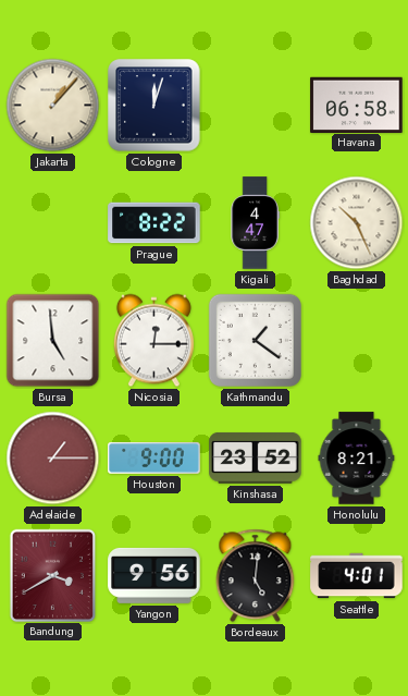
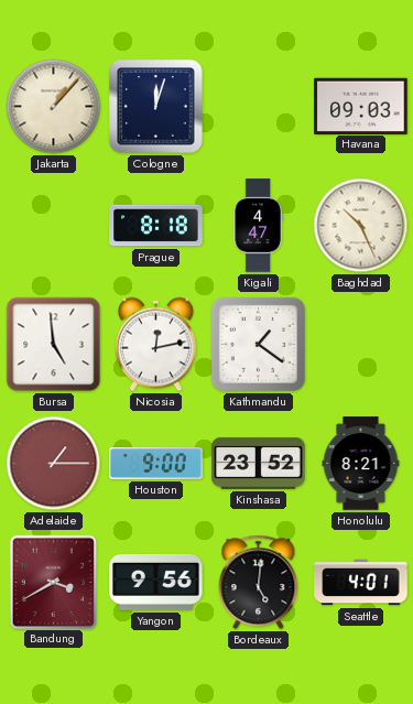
Havana: 06:58 -> 09:03 (361, 106)
Prague: 8:22 -> 8:18 (156, 226)
Nicosia: 12:15 -> 12:13 (155, 345)
